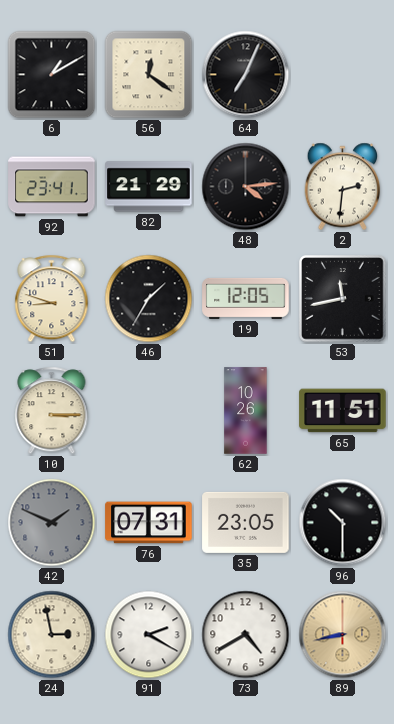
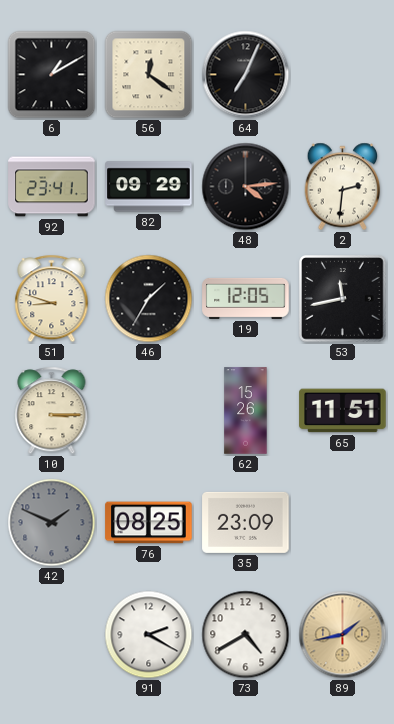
82: 21:29 -> 09:29 (149, 187)
62: 10:26 -> 15:26 (246, 411)
76: 07:31 -> 08:25 (149, 523)
35: 23:05 -> 23:09 (246, 522)
96: 10:30 -> none (343, 523)
24: 2:58 -> none (52, 635)
89: 8:43 -> 1:43 (343, 635)
